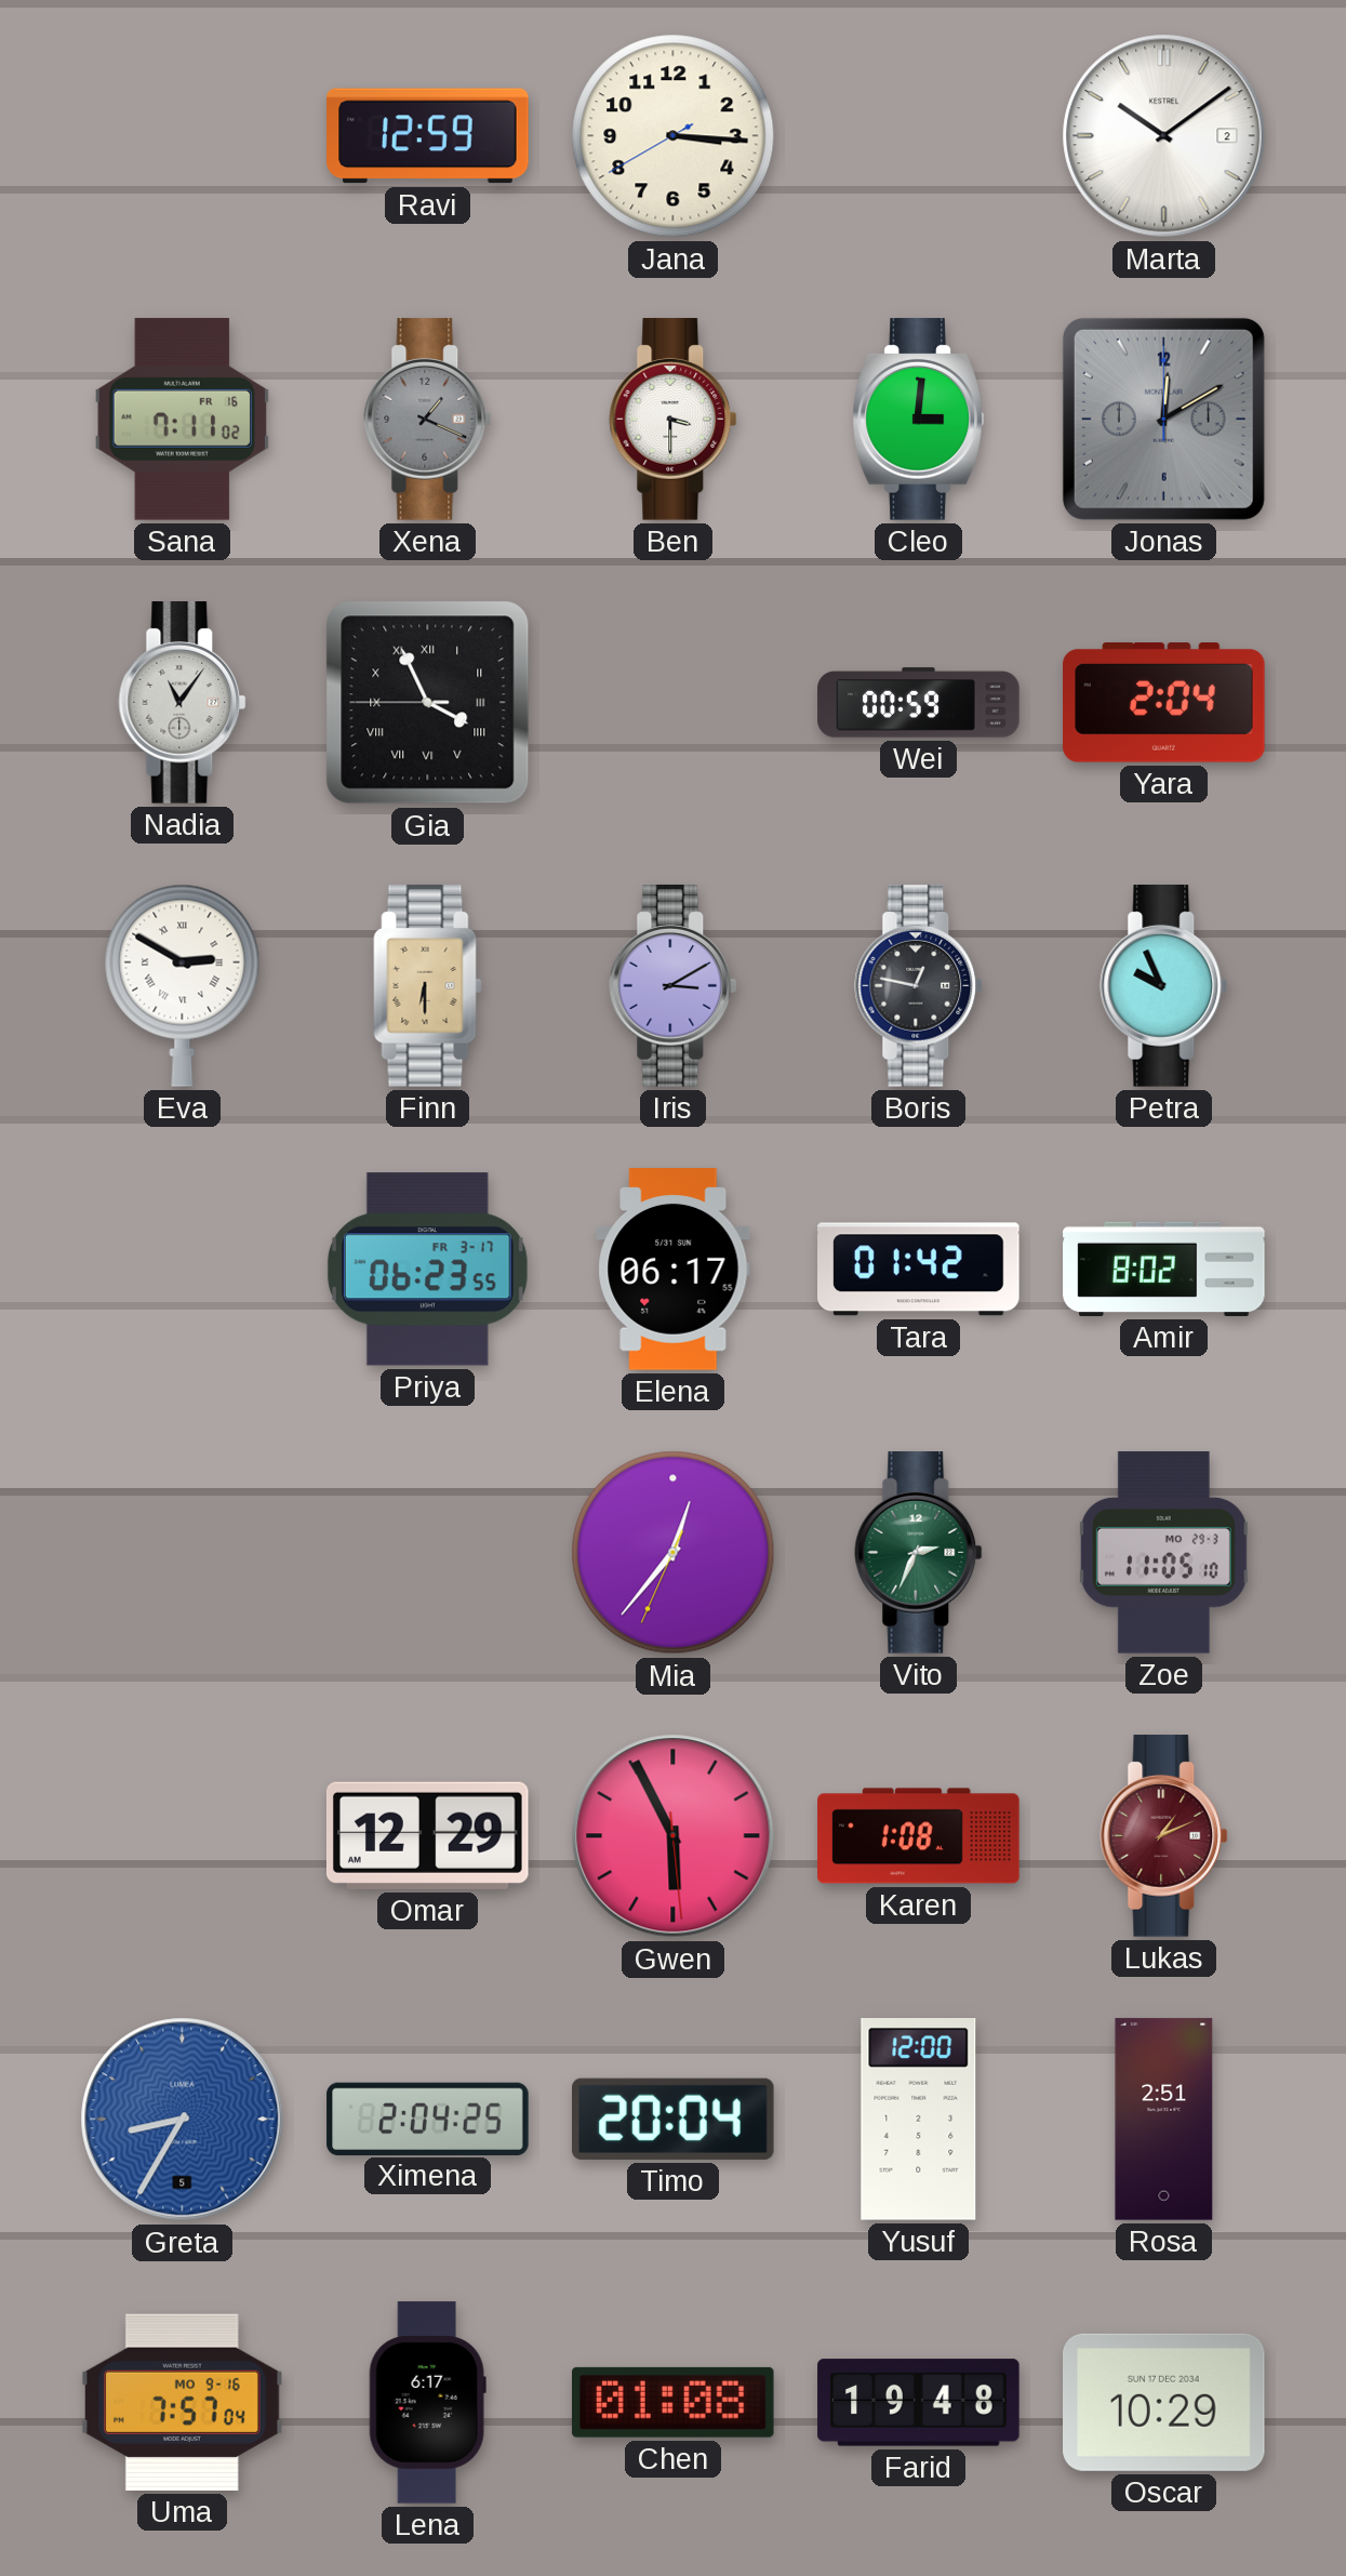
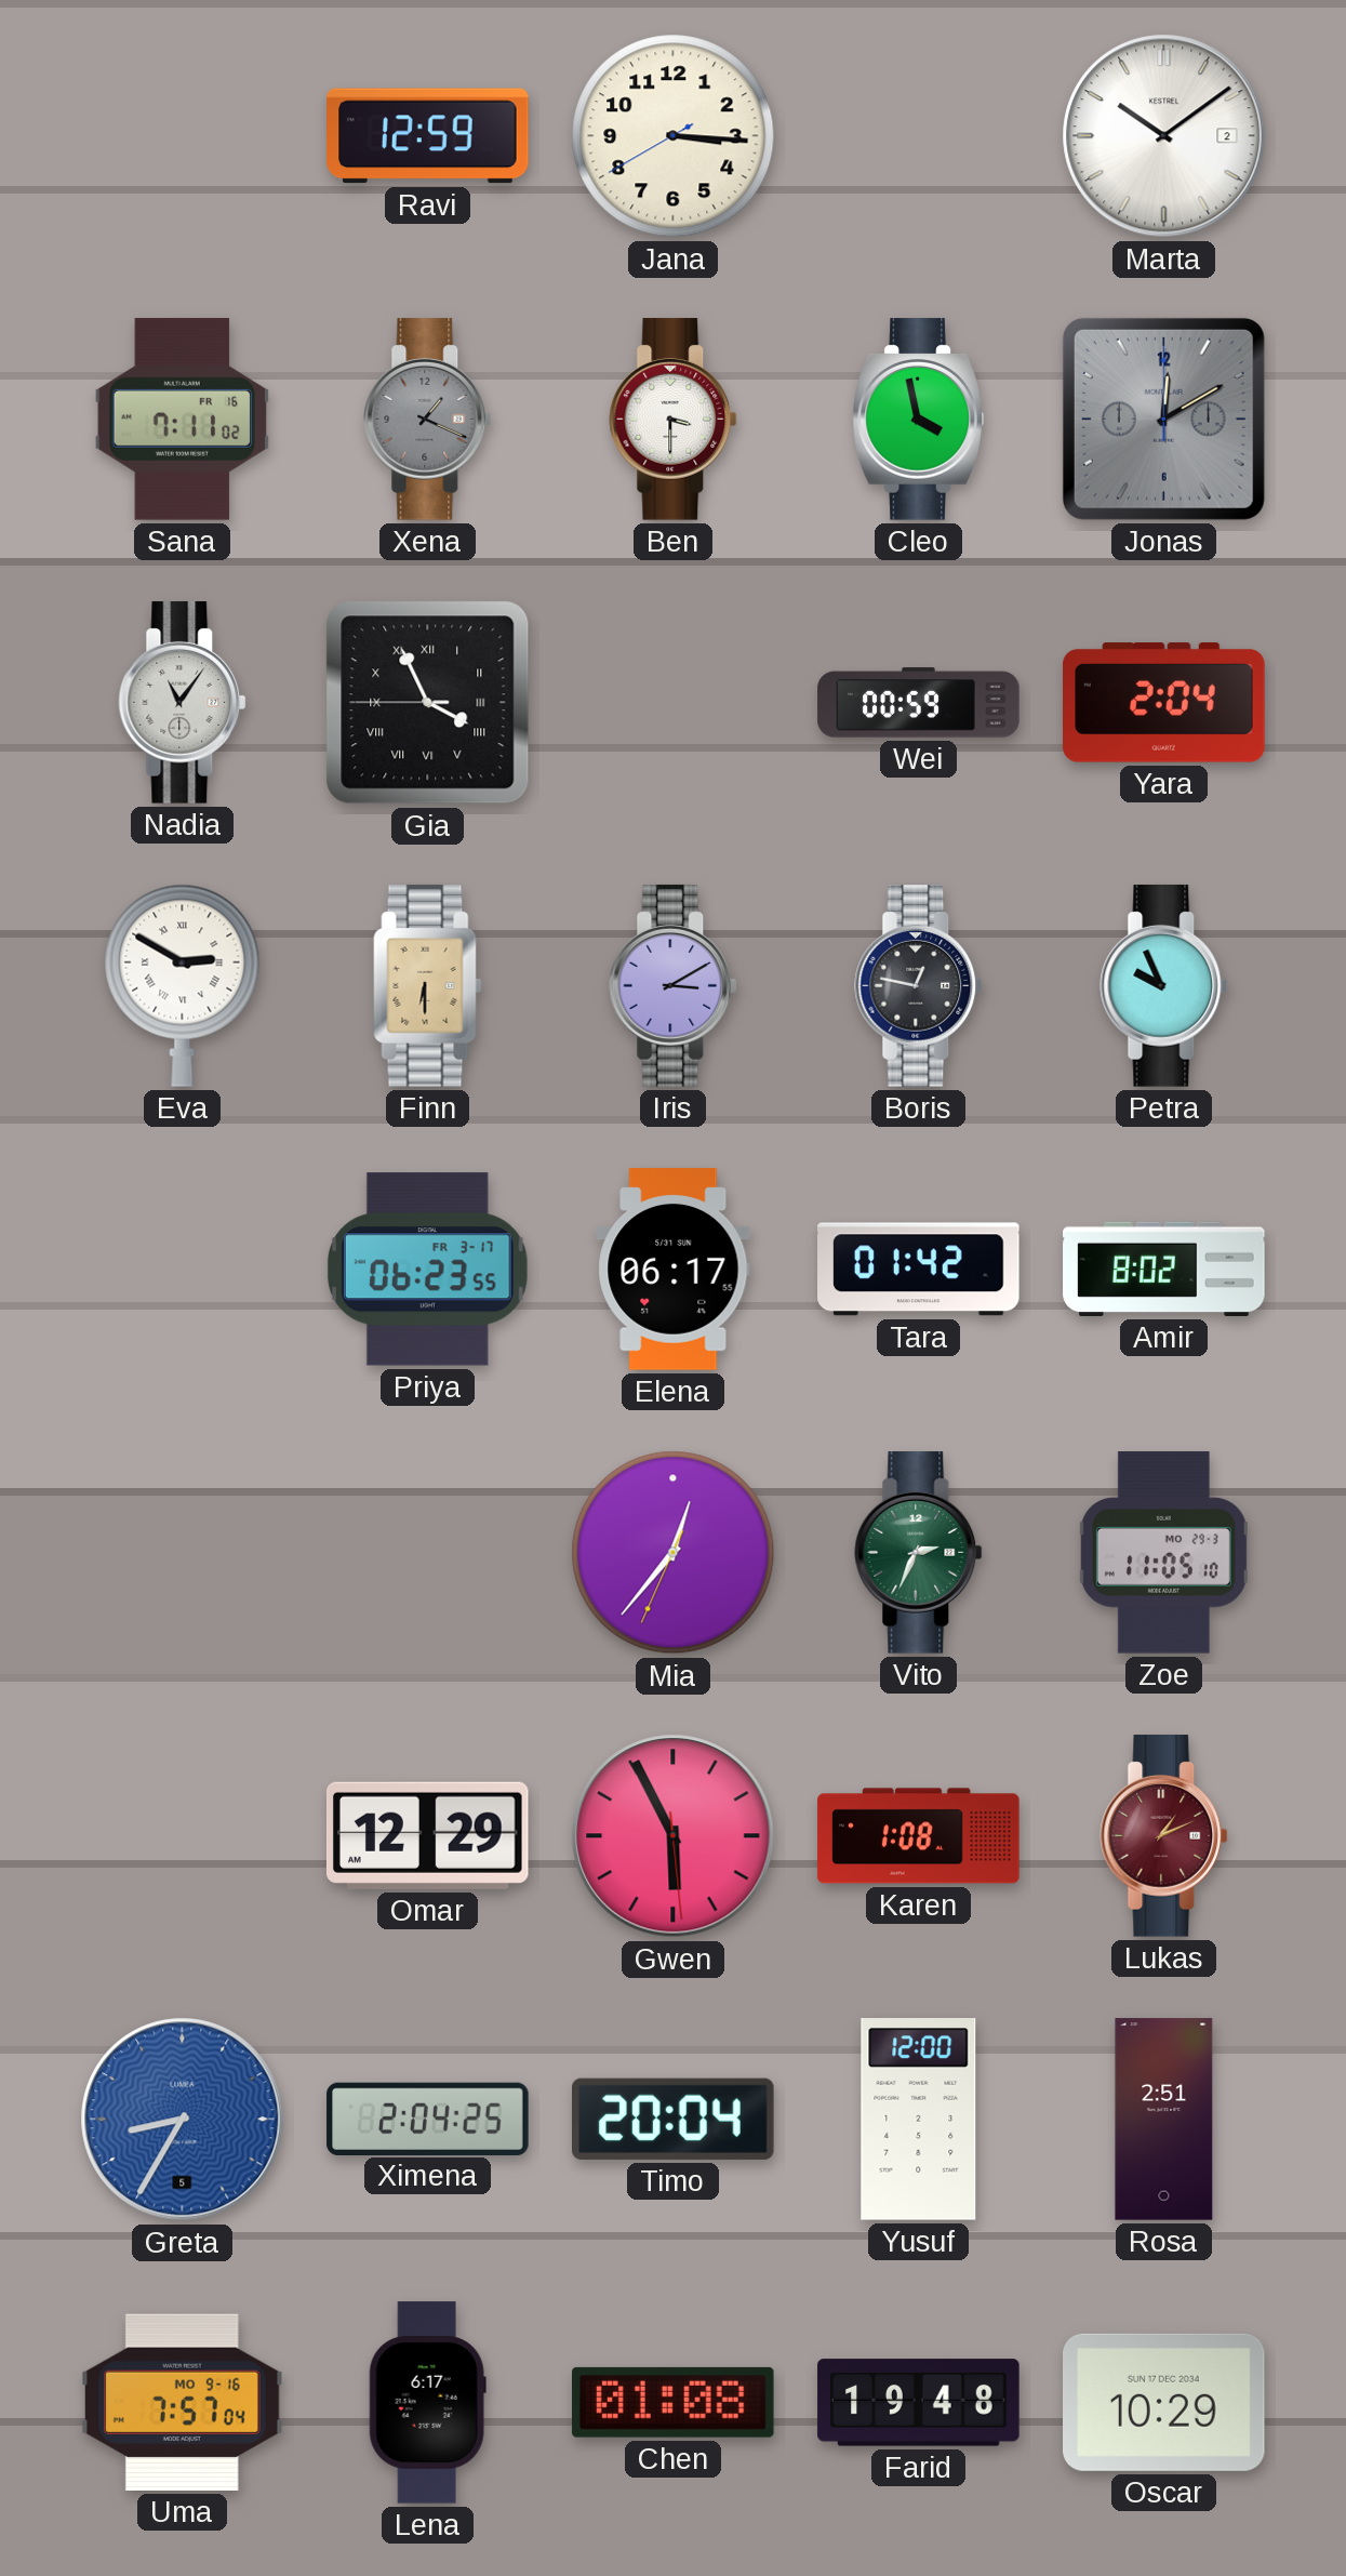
Cleo: 3:01 -> 3:58 (918, 420)
